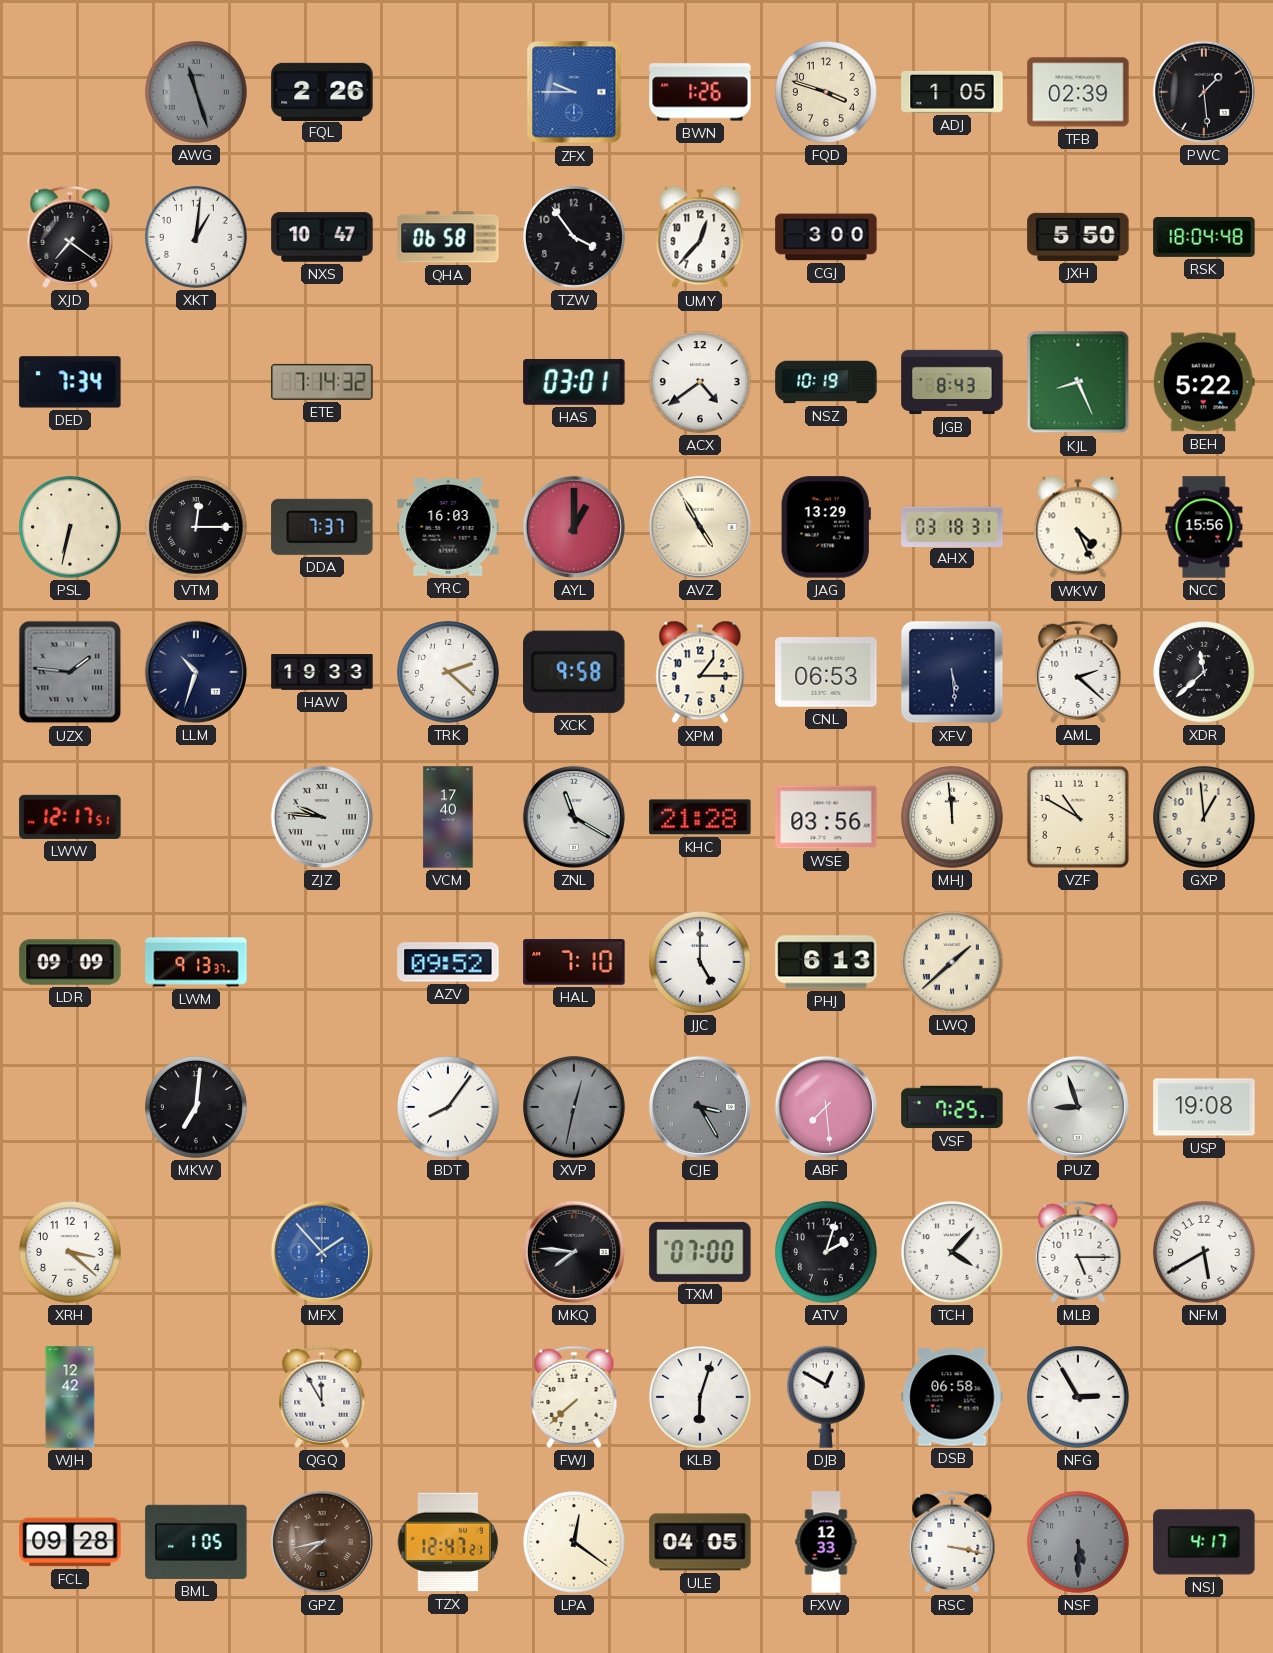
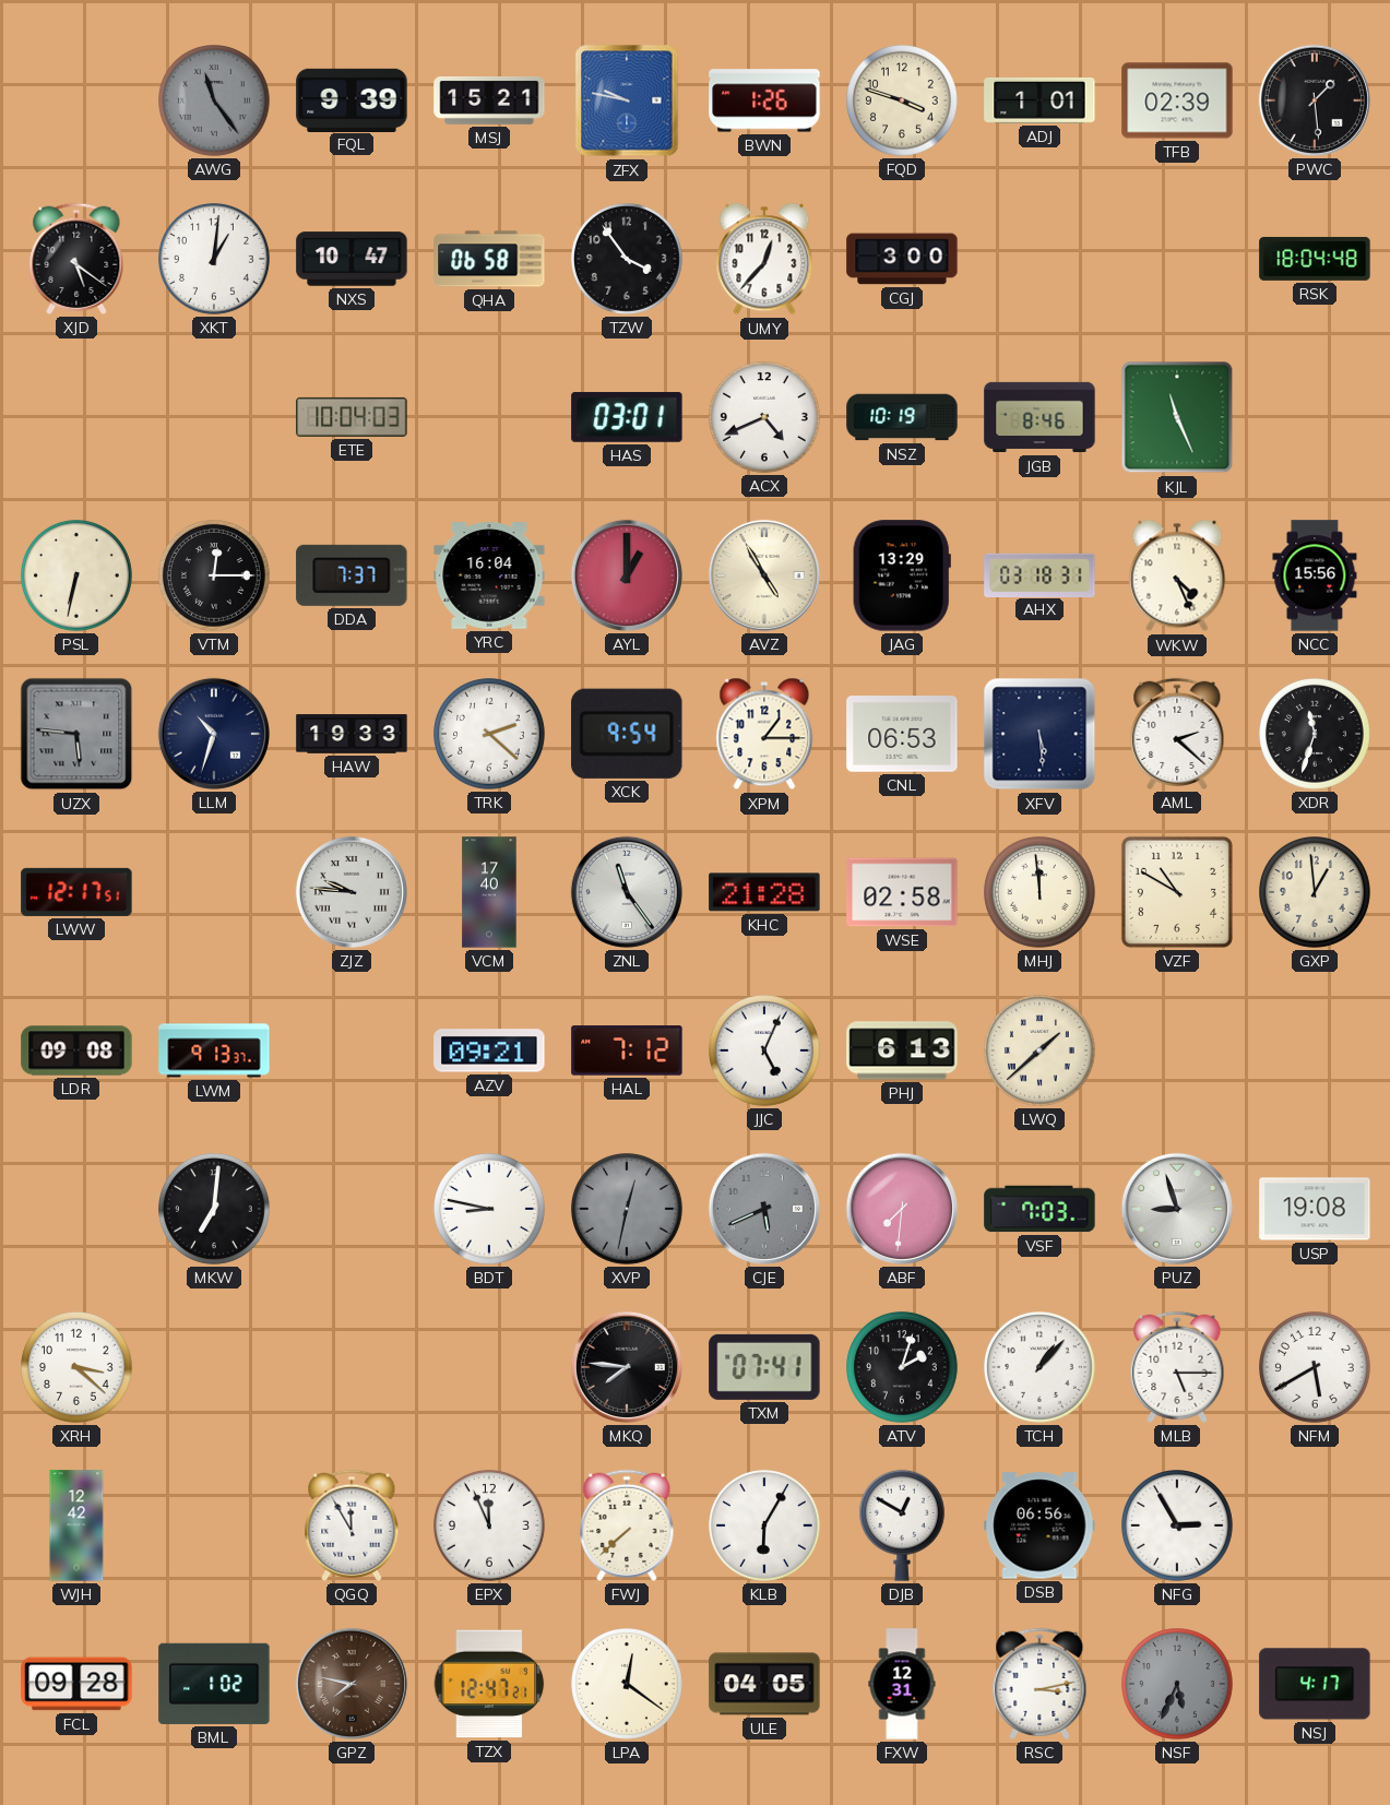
AWG: 11:27 -> 11:24 (215, 102)
FQL: 2:26 -> 9:39 (352, 99)
MSJ: none -> 15:21 (489, 102)
ZFX: 9:45 -> 9:47 (627, 100)
ADJ: 1:05 -> 1:01 (1039, 100)
XJD: 7:21 -> 5:21 (76, 259)
JXH: 5:50 -> none (1078, 237)
DED: 7:34 -> none (70, 382)
ETE: 7:14 -> 10:04 (352, 417)
ACX: 4:39 -> 4:41 (765, 418)
JGB: 8:43 -> 8:46 (1039, 417)
KJL: 8:26 -> 11:26 (1177, 417)
BEH: 5:22 -> none (1204, 382)
YRC: 16:03 -> 16:04 (489, 577)
UZX: 1:46 -> 5:46 (76, 734)
XCK: 9:58 -> 9:54 (628, 734)
XDR: 11:38 -> 11:33 (1316, 735)
ZNL: 11:20 -> 11:24 (627, 892)
WSE: 03:56 -> 02:58 (902, 892)
LDR: 09:09 -> 09:08 (76, 1050)
AZV: 09:52 -> 09:21 (489, 1050)
HAL: 7:10 -> 7:12 (627, 1050)
JJC: 5:00 -> 5:04 (765, 1052)
BDT: 8:06 -> 8:47 (490, 1210)
CJE: 3:25 -> 5:41 (764, 1209)
ABF: 7:29 -> 7:31 (902, 1209)
VSF: 7:25 -> 7:03 (1039, 1209)
MFX: 1:53 -> none (322, 1252)
TXM: 07:00 -> 07:41 (764, 1367)
TCH: 4:07 -> 1:07 (1041, 1368)
EPX: none -> 11:56 (490, 1527)
KLB: 6:03 -> 6:05 (765, 1527)
DSB: 06:58 -> 06:56 (1039, 1525)
BML: 1:05 -> 1:02 (214, 1684)
GPZ: 7:43 -> 7:47 (352, 1684)
FXW: 12:33 -> 12:31 (902, 1684)
RSC: 3:17 -> 3:13 (1039, 1684)
NSF: 5:30 -> 5:34 (1178, 1685)
